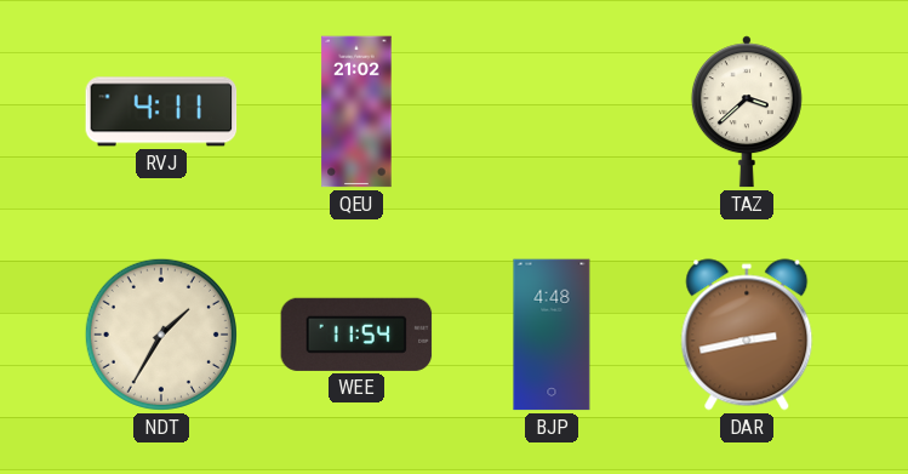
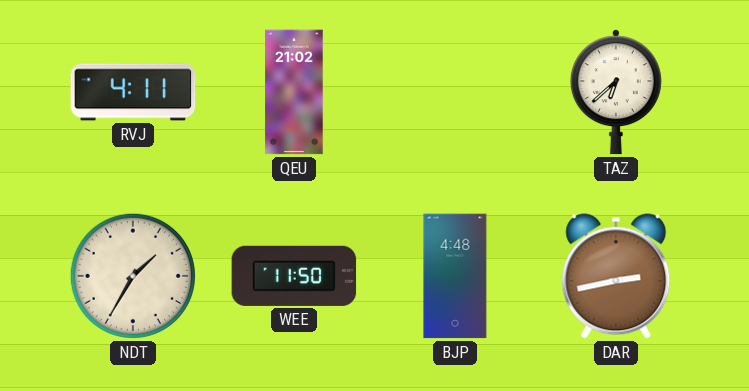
TAZ: 3:38 -> 6:38 (616, 92)
WEE: 11:54 -> 11:50 (294, 276)
